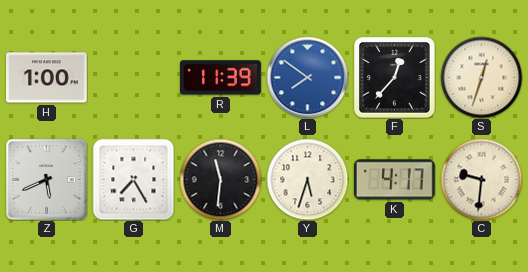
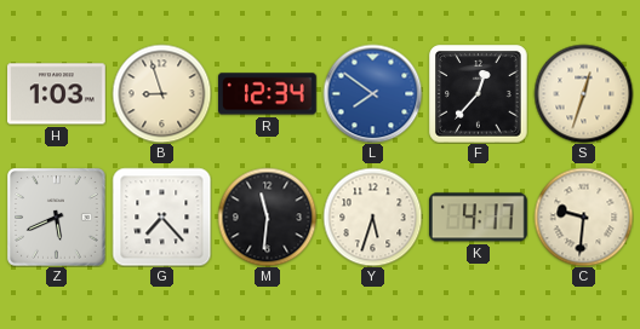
H: 1:00 -> 1:03 (57, 94)
B: none -> 8:57 (161, 93)
R: 11:39 -> 12:34 (267, 94)
G: 7:25 -> 7:23 (161, 217)
